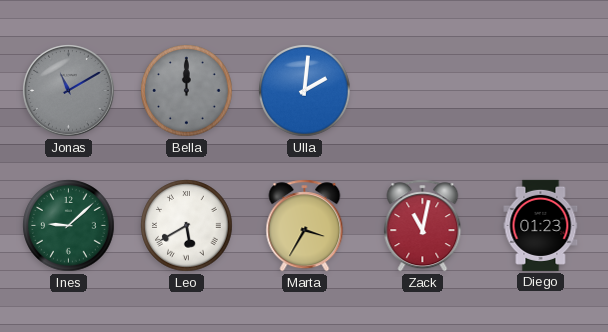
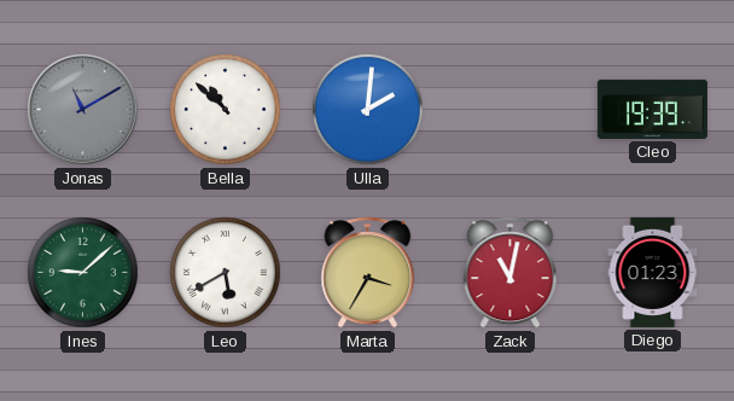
Bella: 12:00 -> 10:52 (226, 110)
Bella dial: grey -> white (226, 110)
Cleo: none -> 19:39 (652, 109)
